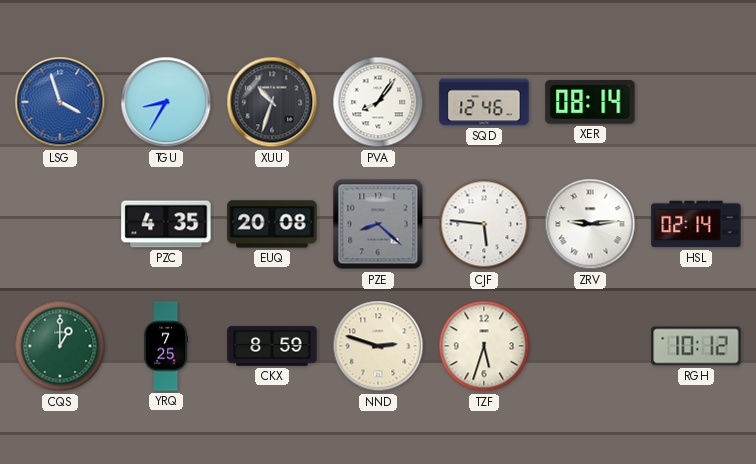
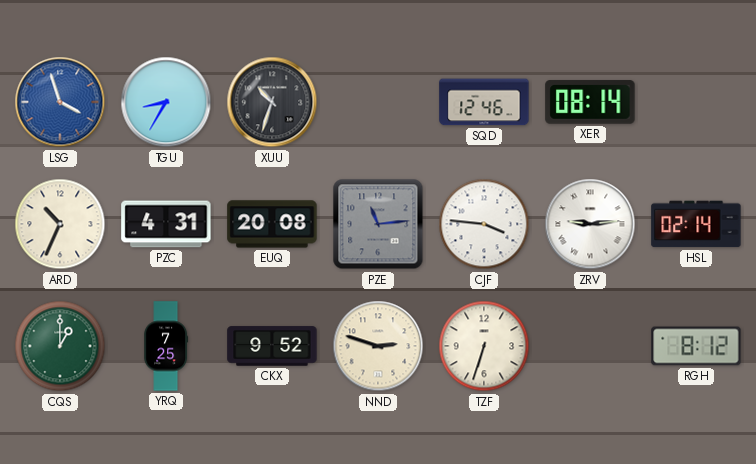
PVA: 8:06 -> none (378, 102)
ARD: none -> 10:34 (60, 224)
PZC: 4:35 -> 4:31 (166, 224)
PZE: 8:22 -> 11:14 (378, 224)
CJF: 5:46 -> 3:46 (484, 224)
CKX: 8:59 -> 9:52 (272, 346)
TZF: 5:33 -> 6:33 (484, 346)
RGH: 10:12 -> 8:12 (696, 346)
